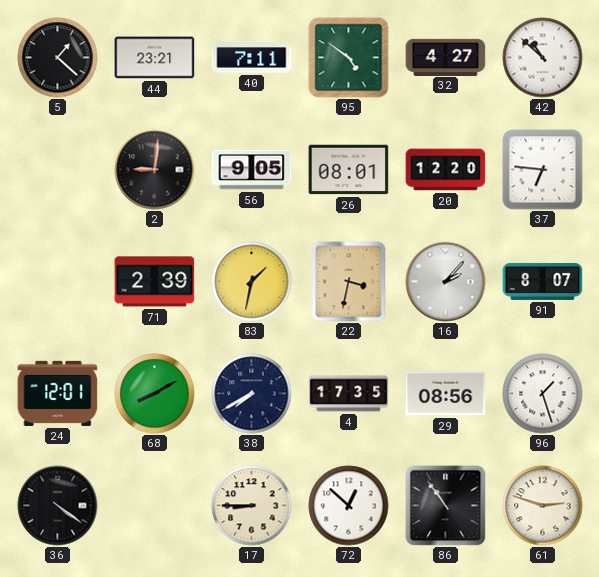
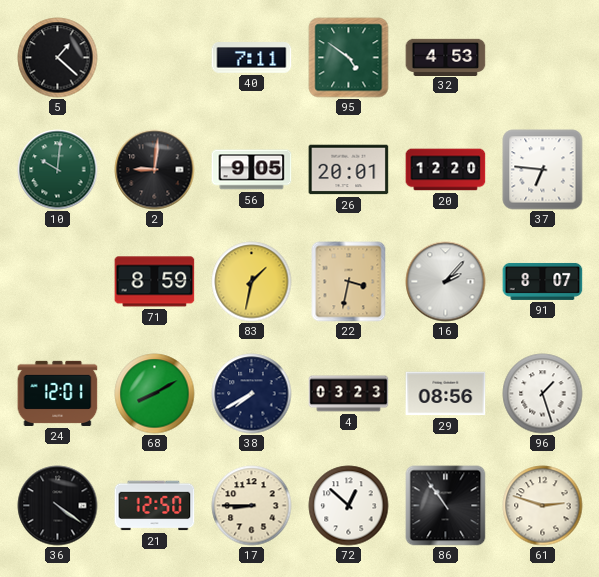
44: 23:21 -> none (155, 58)
32: 4:27 -> 4:53 (446, 57)
42: 10:52 -> none (543, 58)
10: none -> 10:01 (58, 170)
26: 08:01 -> 20:01 (349, 170)
71: 2:39 -> 8:59 (155, 282)
4: 17:35 -> 03:23 (349, 394)
21: none -> 12:50 (155, 506)
